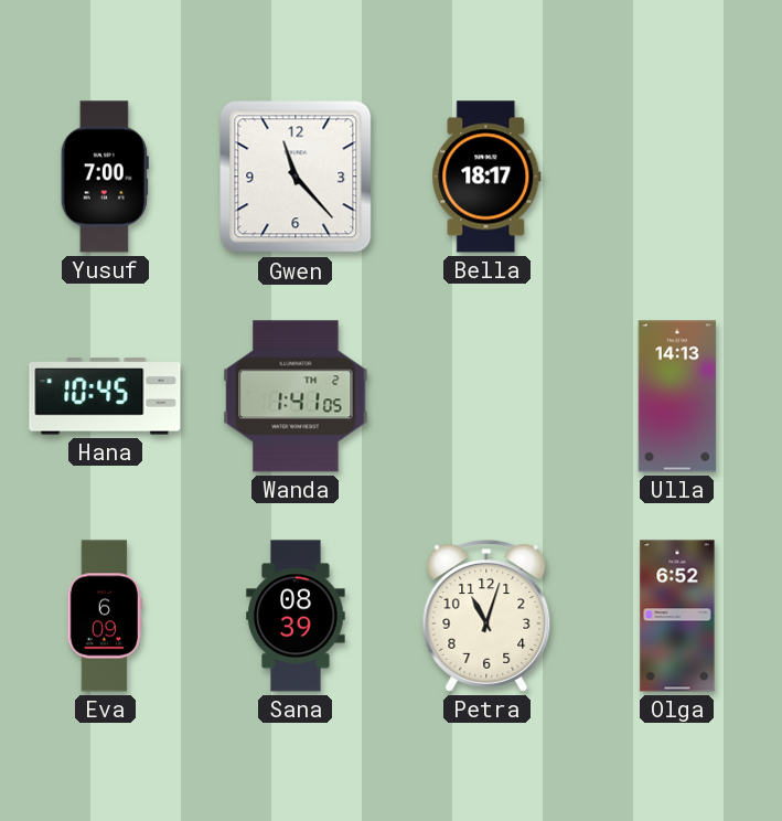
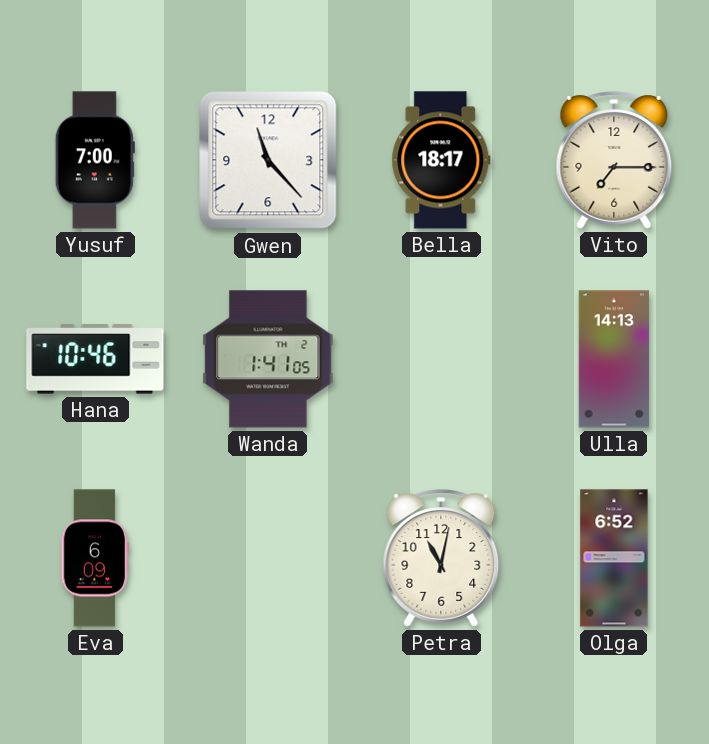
Vito: none -> 7:15 (614, 160)
Hana: 10:45 -> 10:46 (95, 359)
Sana: 08:39 -> none (296, 616)
Petra: 11:03 -> 11:02 (441, 558)
